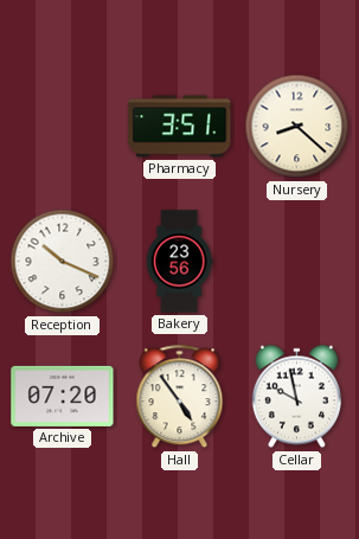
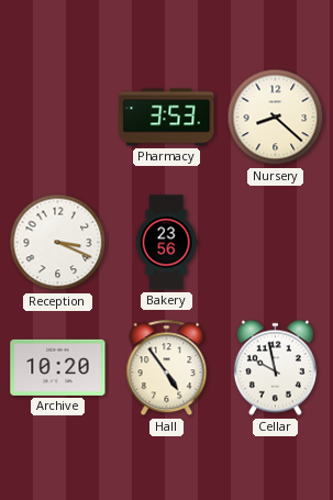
Pharmacy: 3:51 -> 3:53 (167, 118)
Reception: 10:19 -> 3:19 (58, 243)
Archive: 07:20 -> 10:20 (58, 367)
